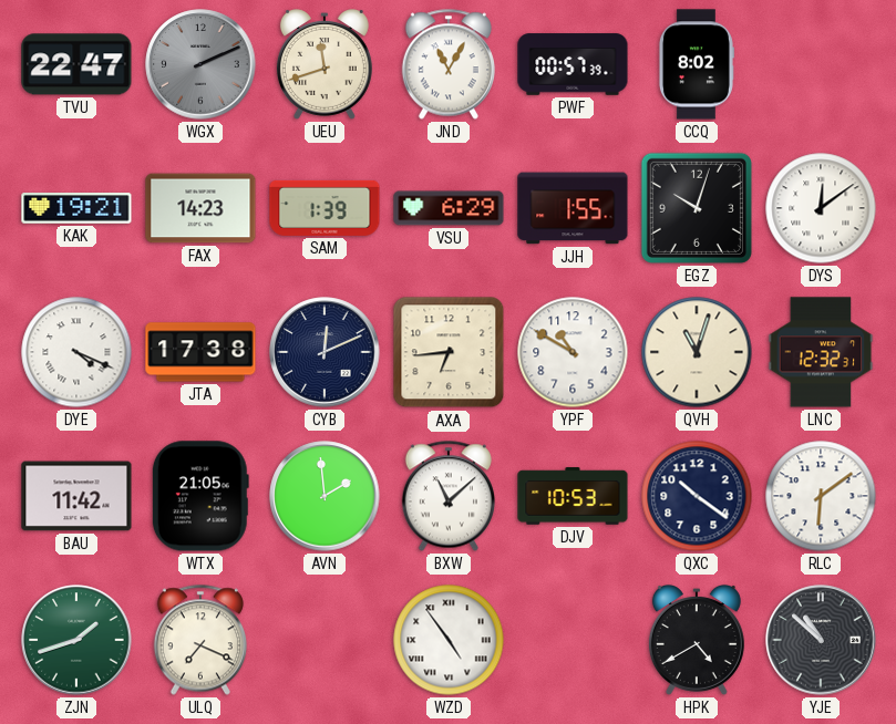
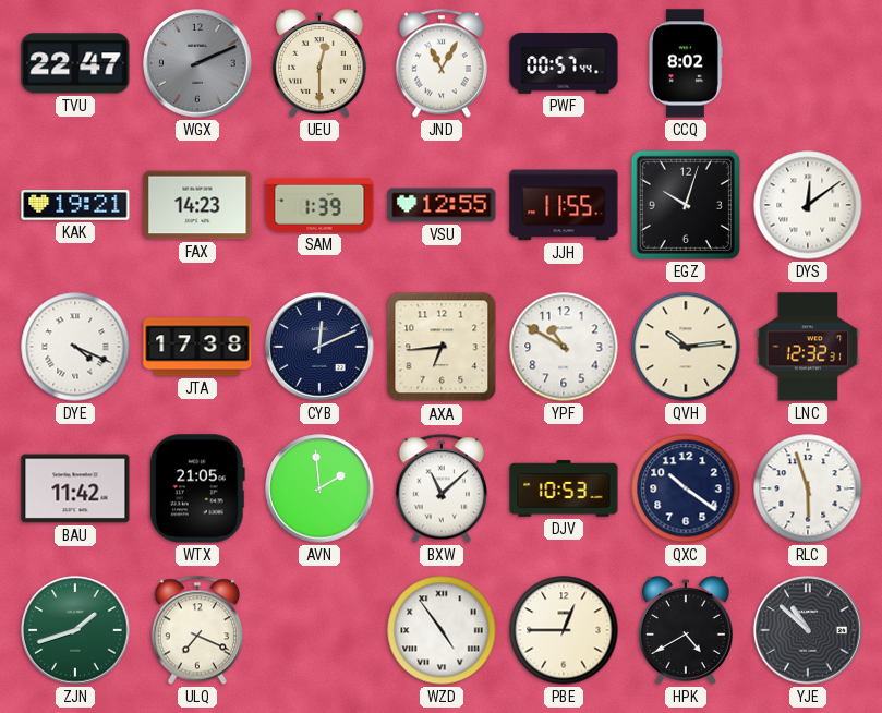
UEU: 11:42 -> 12:30 (319, 64)
PWF: 00:57:39 -> 00:57:44 (564, 63)
VSU: 6:29 -> 12:55 (442, 205)
JJH: 1:55 -> 11:55 (564, 205)
QVH: 11:03 -> 10:14 (686, 347)
RLC: 6:09 -> 5:57 (808, 488)
PBE: none -> 12:45 (564, 630)
